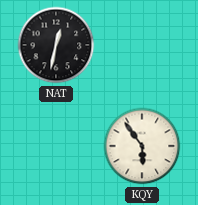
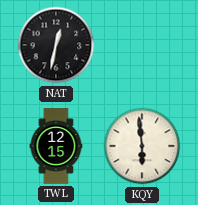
TWL: none -> 12:15 (56, 146)
KQY: 5:54 -> 5:59 (142, 146)
